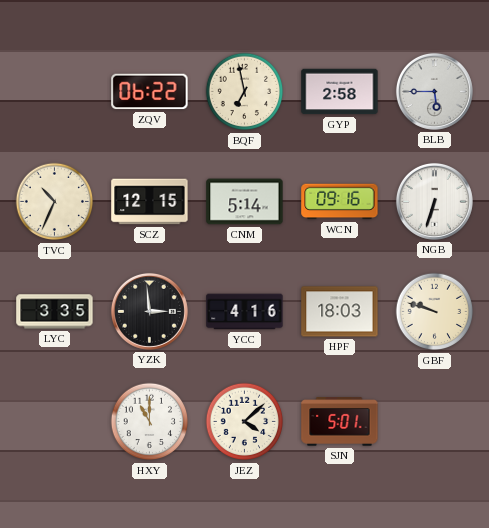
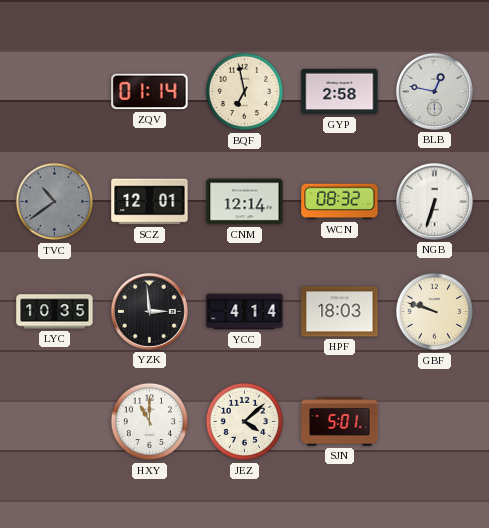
ZQV: 06:22 -> 01:14 (150, 92)
BLB: 5:45 -> 12:47 (434, 91)
TVC: 10:34 -> 10:39 (55, 202)
TVC dial: cream -> grey (55, 202)
SCZ: 12:15 -> 12:01 (150, 202)
CNM: 5:14 -> 12:14 (245, 202)
WCN: 09:16 -> 08:32 (340, 202)
LYC: 3:35 -> 10:35 (55, 312)
YCC: 4:16 -> 4:14 (245, 312)
